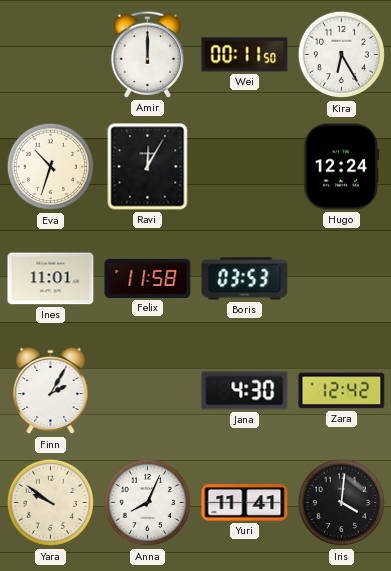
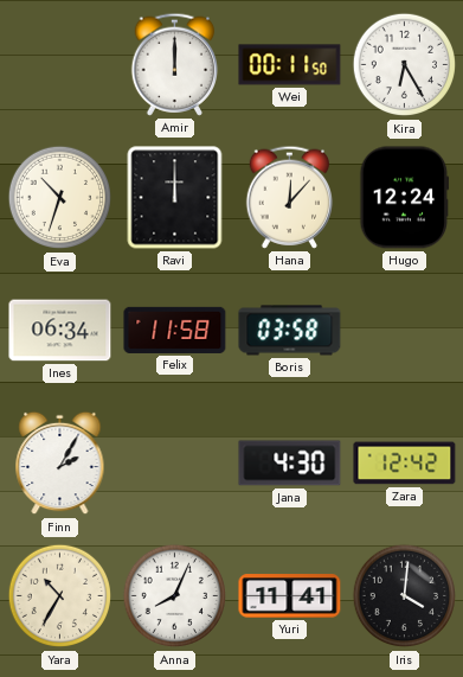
Ravi: 12:05 -> 12:00 (175, 198)
Hana: none -> 12:07 (290, 197)
Ines: 11:01 -> 06:34 (60, 331)
Boris: 03:53 -> 03:58 (290, 331)
Yara: 9:51 -> 10:35 (60, 596)
